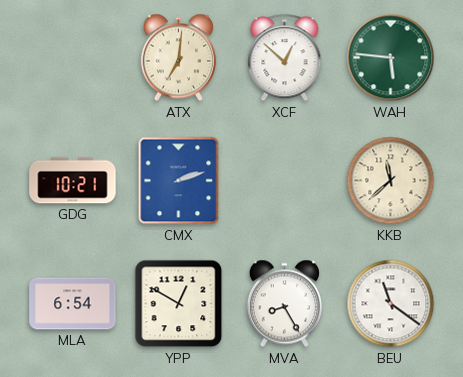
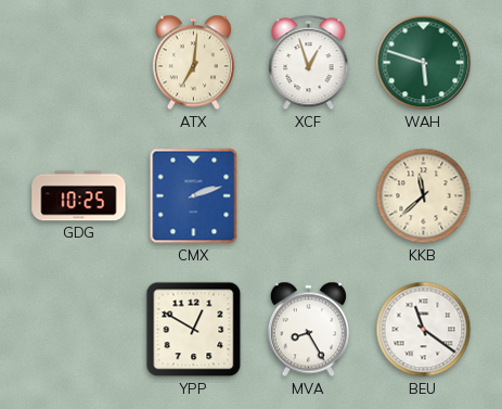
XCF: 12:52 -> 12:57 (309, 63)
WAH: 5:46 -> 5:48 (424, 63)
GDG: 10:21 -> 10:25 (79, 196)
MLA: 6:54 -> none (73, 304)
